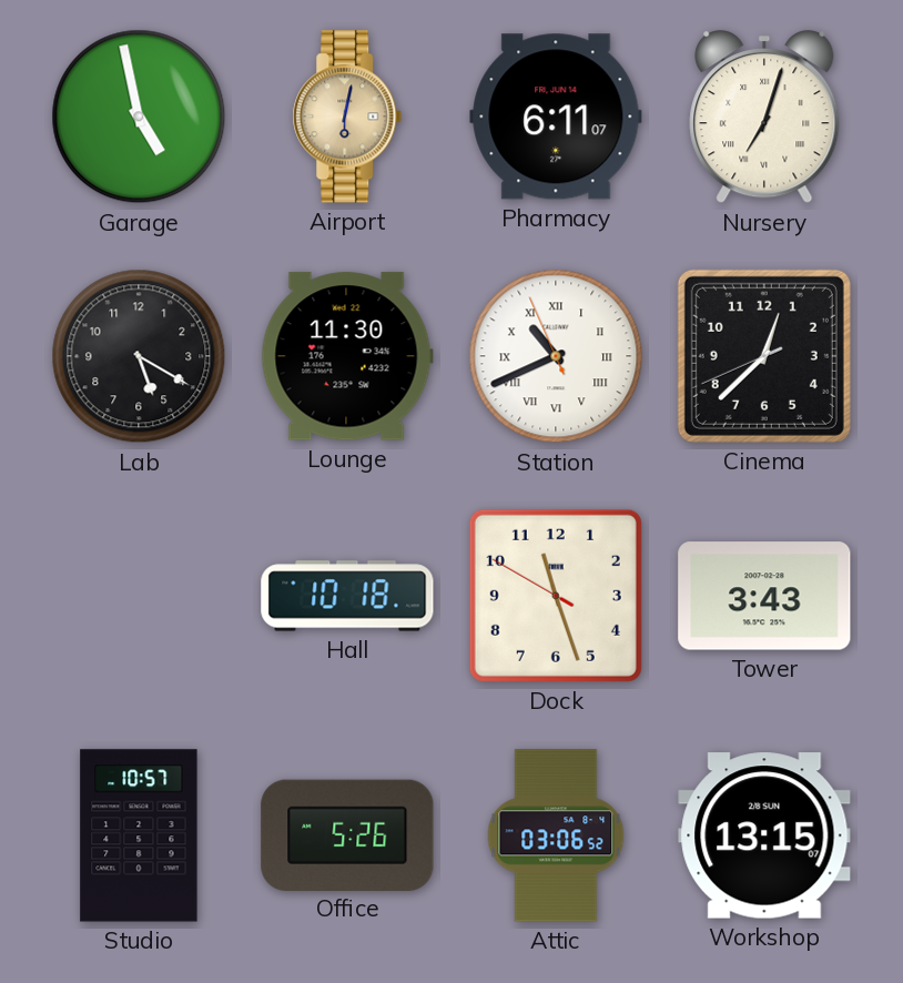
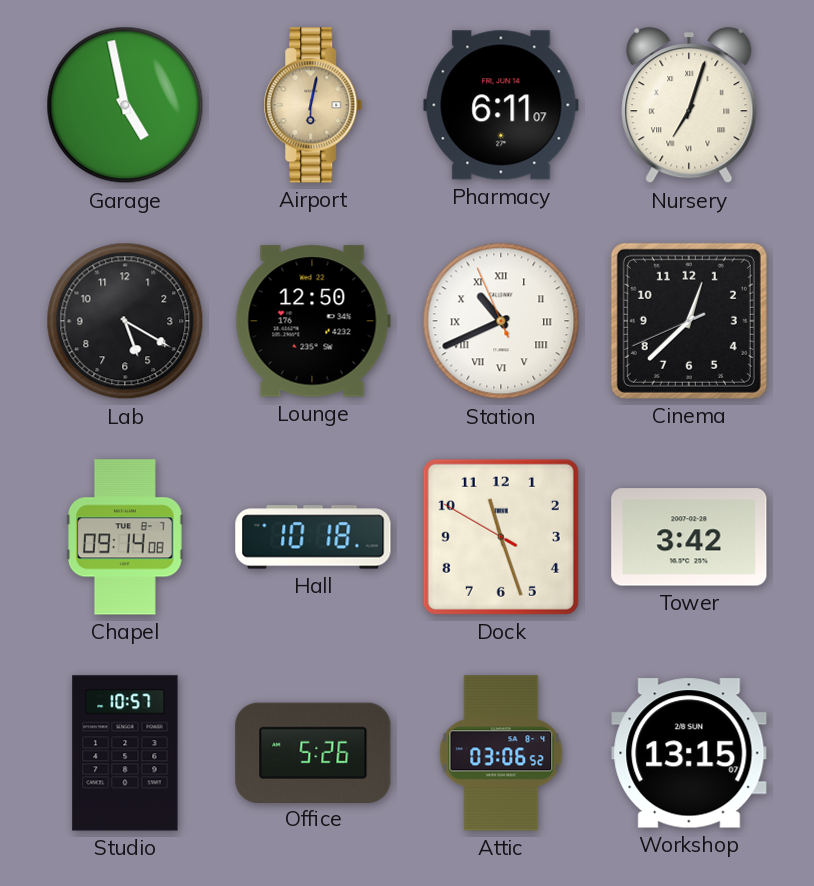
Lounge: 11:30 -> 12:50 (313, 321)
Chapel: none -> 09:14 (125, 537)
Tower: 3:43 -> 3:42 (689, 537)
